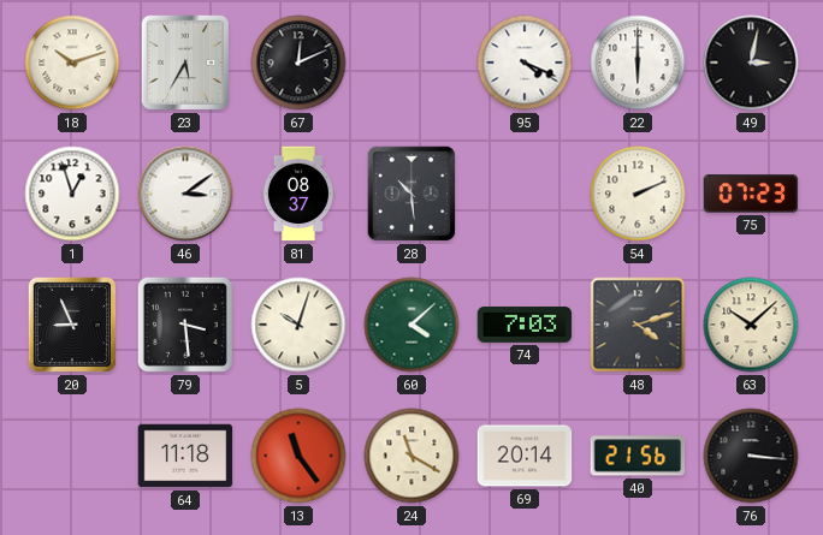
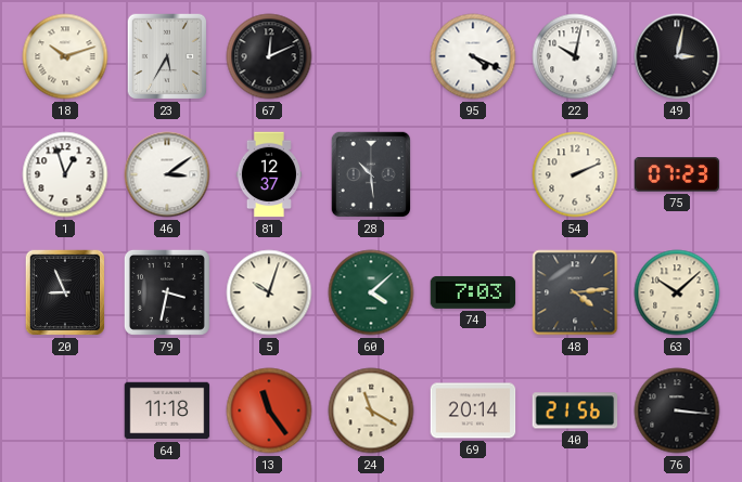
22: 6:00 -> 10:02 (575, 56)
81: 08:37 -> 12:37 (268, 174)
79: 3:29 -> 3:32 (167, 292)
48: 4:12 -> 4:14 (575, 292)
